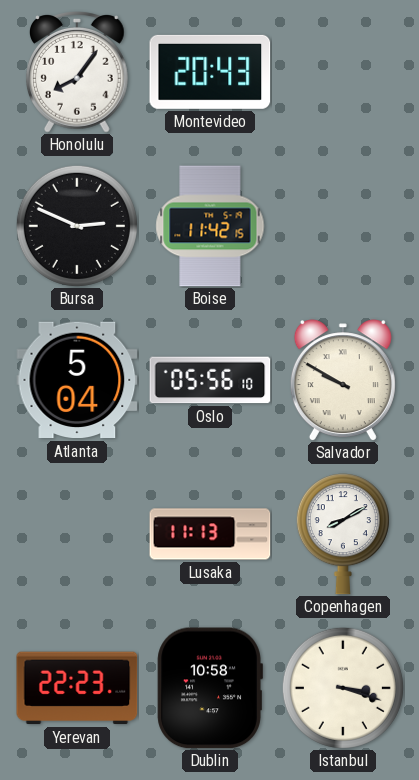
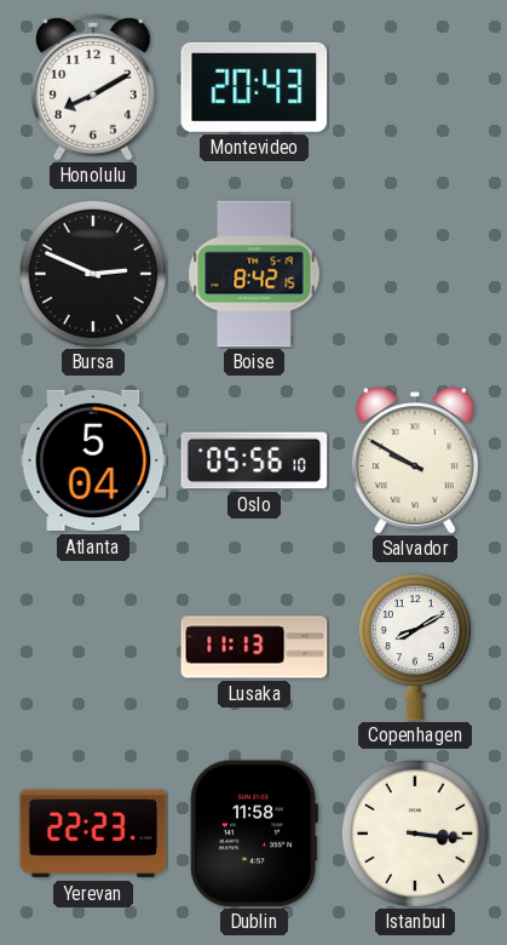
Honolulu: 8:06 -> 8:10 (94, 88)
Boise: 11:42 -> 8:42 (254, 274)
Dublin: 10:58 -> 11:58 (254, 834)
Istanbul: 3:18 -> 3:16 (415, 834)
